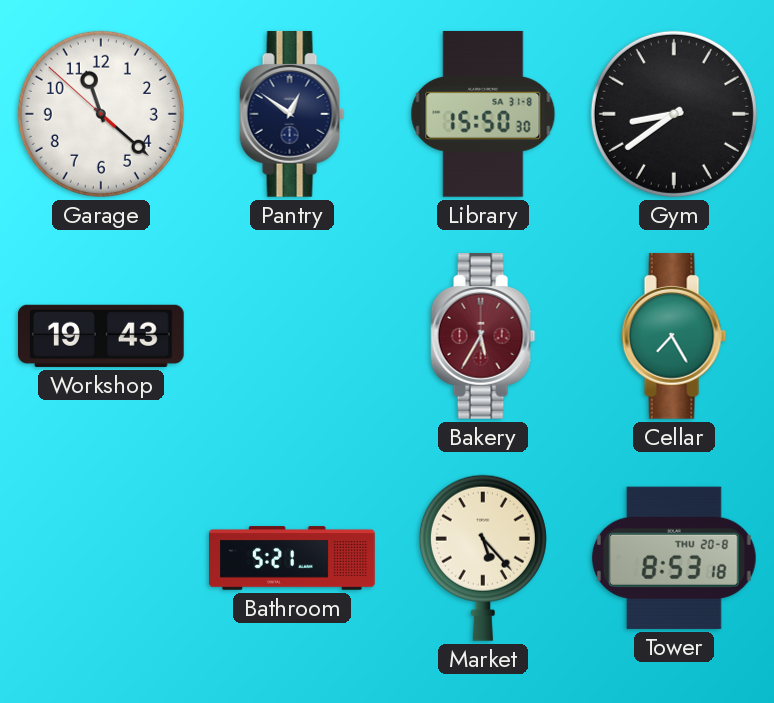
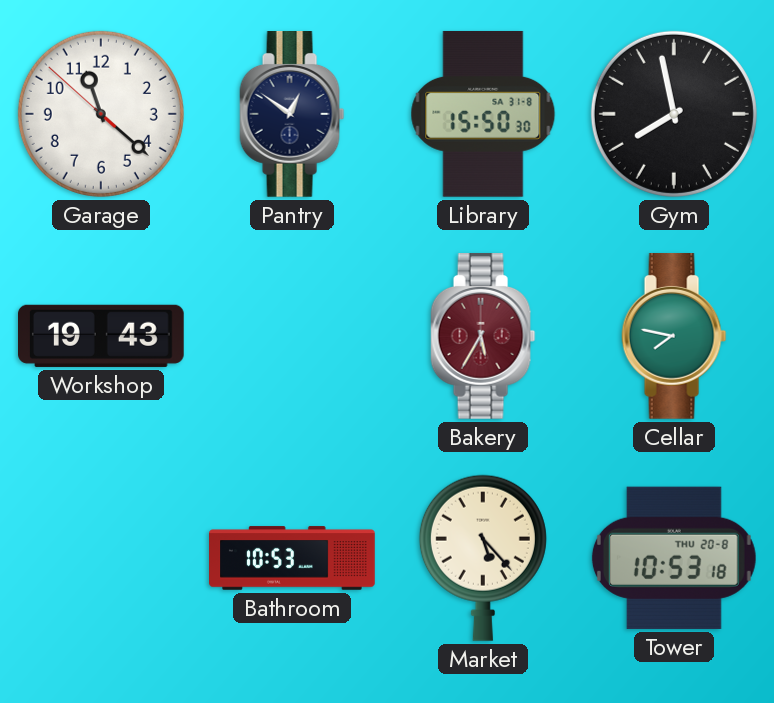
Gym: 8:39 -> 7:58 (674, 114)
Cellar: 7:25 -> 7:47 (674, 337)
Bathroom: 5:21 -> 10:53 (292, 558)
Tower: 8:53 -> 10:53 (674, 558)
